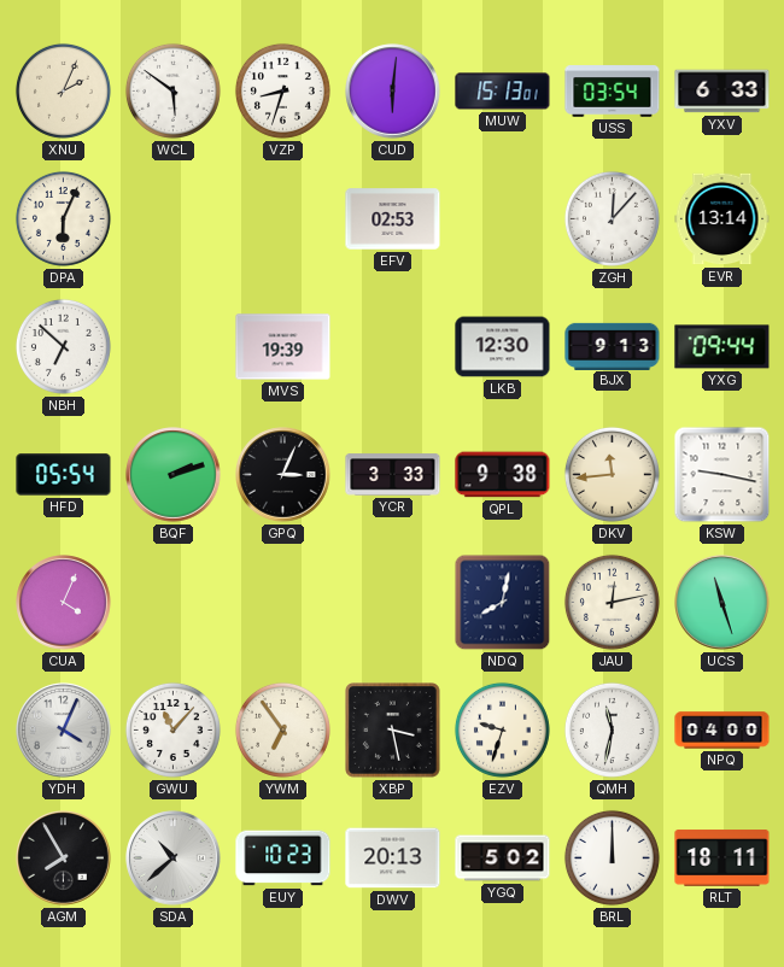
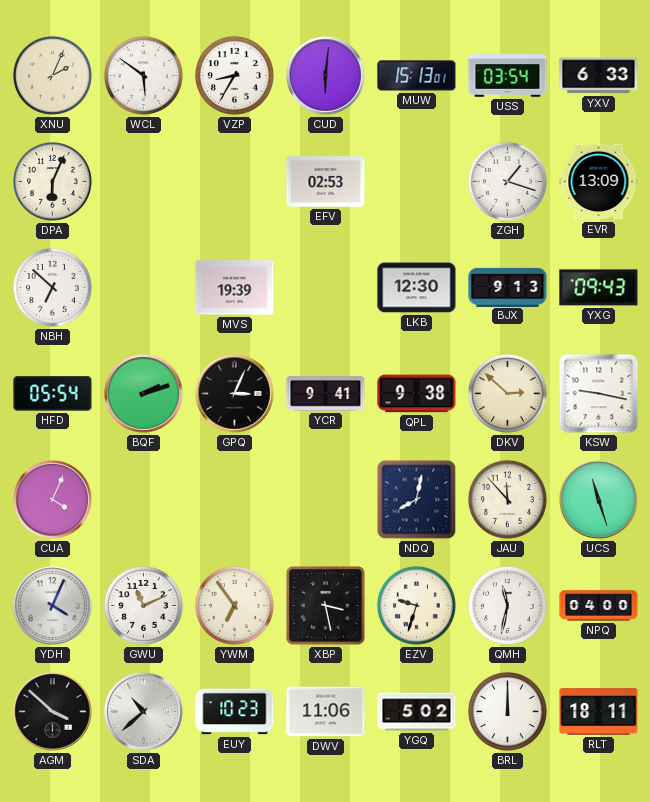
VZP: 8:33 -> 8:35 (234, 75)
ZGH: 12:07 -> 1:18 (507, 181)
EVR: 13:14 -> 13:09 (599, 182)
YXG: 09:44 -> 09:43 (599, 288)
YCR: 3:33 -> 9:41 (326, 394)
DKV: 11:44 -> 2:52 (507, 393)
JAU: 12:13 -> 11:53 (507, 499)
GWU: 11:07 -> 11:11 (143, 605)
AGM: 7:55 -> 3:52 (53, 712)
DWV: 20:13 -> 11:06 (326, 712)
